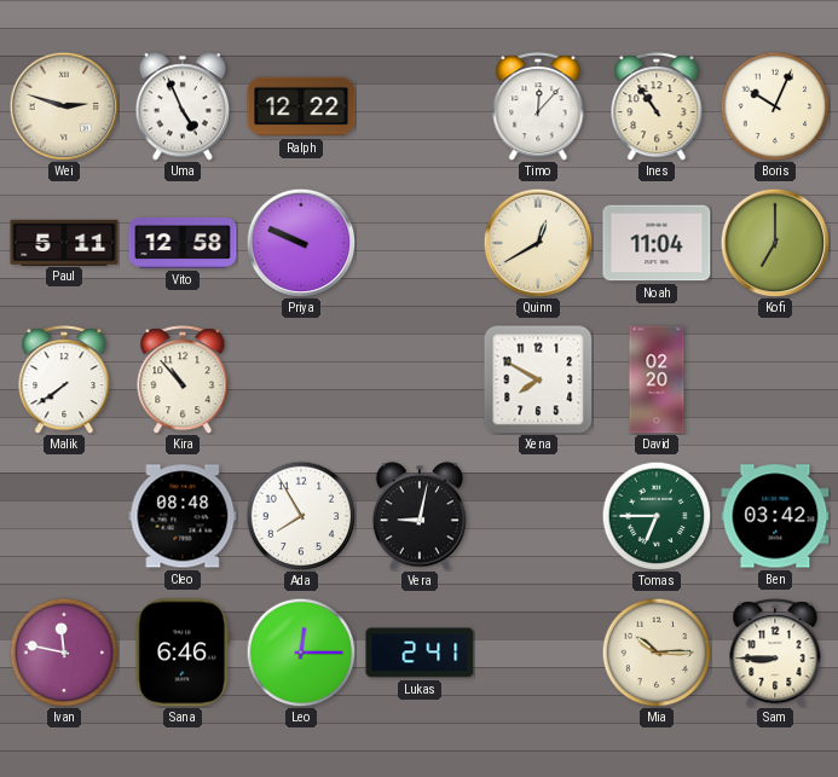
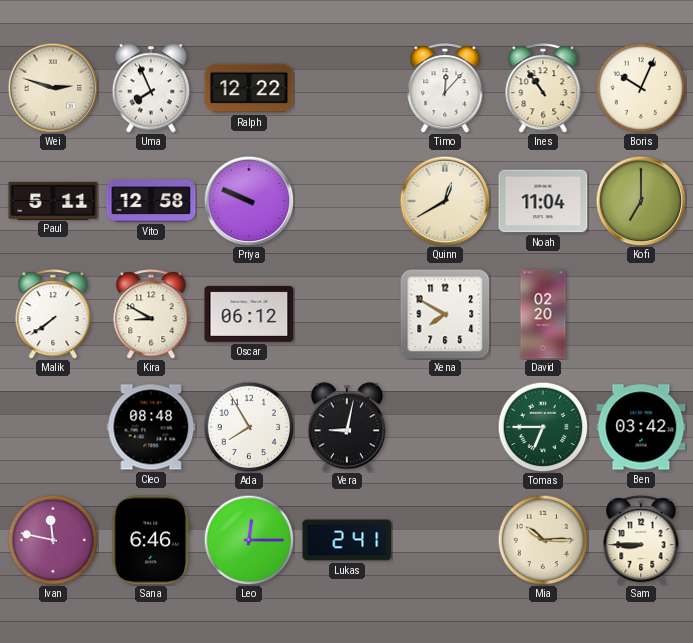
Uma: 4:56 -> 7:56 (150, 88)
Kira: 10:53 -> 8:50 (151, 314)
Oscar: none -> 06:12 (249, 314)
